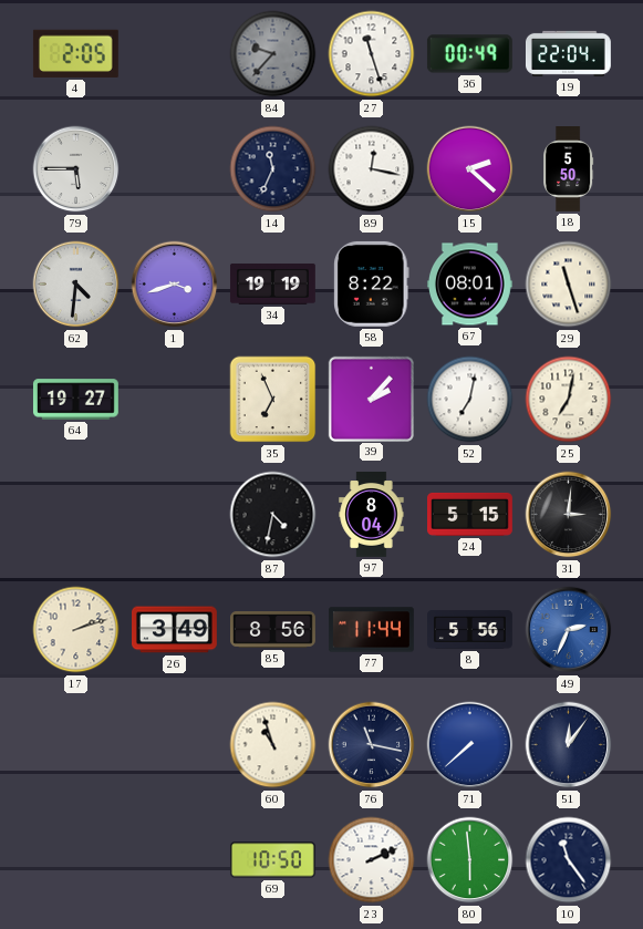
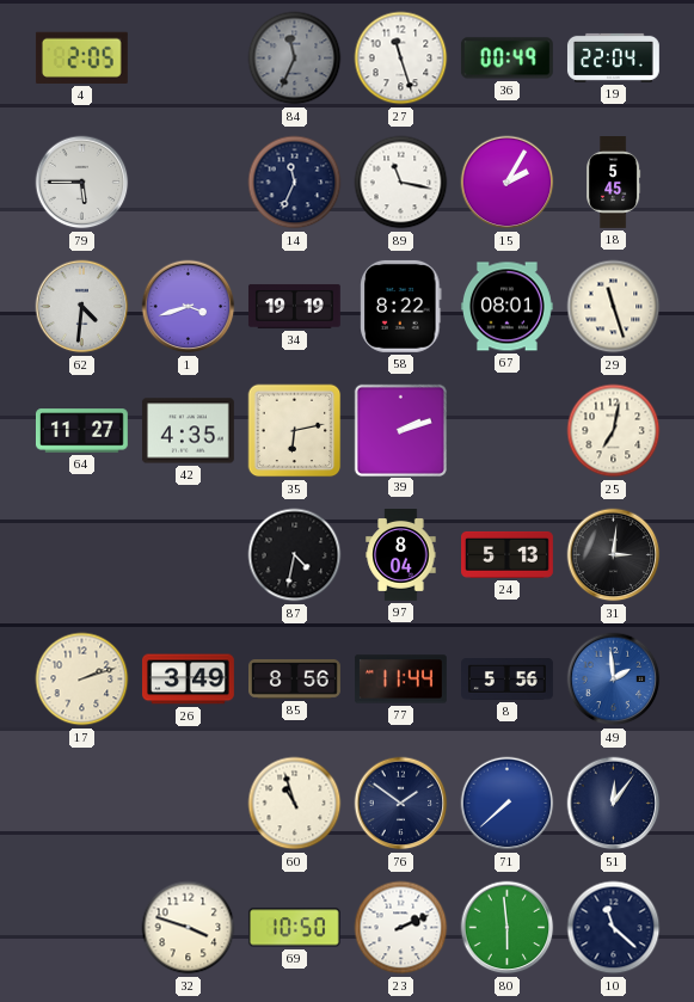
84: 9:37 -> 11:34 (295, 59)
89: 12:17 -> 11:17 (401, 183)
15: 2:22 -> 2:05 (508, 183)
18: 5:50 -> 5:45 (613, 183)
64: 19:27 -> 11:27 (81, 431)
42: none -> 4:35 (188, 431)
35: 6:56 -> 6:13 (295, 431)
39: 2:07 -> 2:12 (400, 430)
52: 7:02 -> none (470, 400)
24: 5:15 -> 5:13 (508, 554)
49: 2:34 -> 1:59 (614, 680)
76: 11:17 -> 1:51 (401, 804)
32: none -> 3:48 (189, 928)
10: 11:24 -> 11:22 (614, 928)
